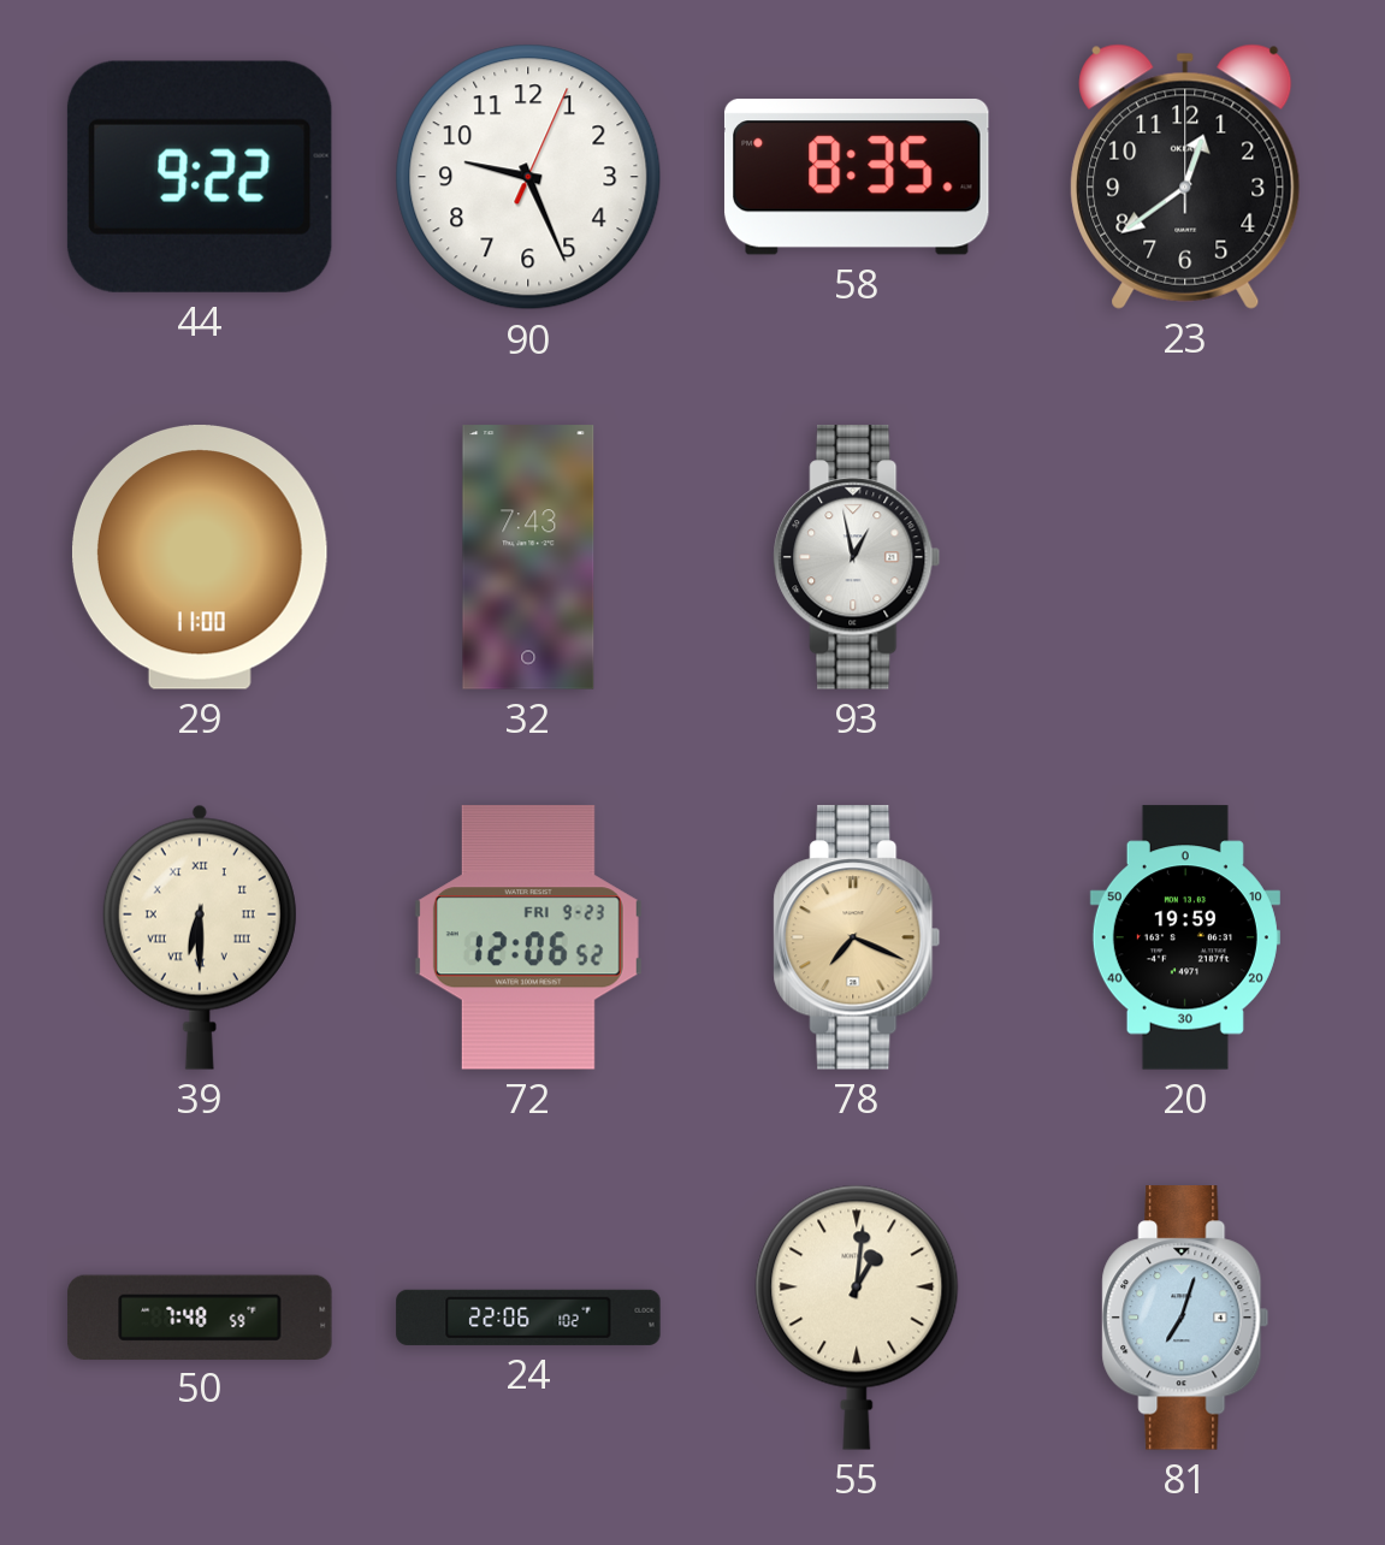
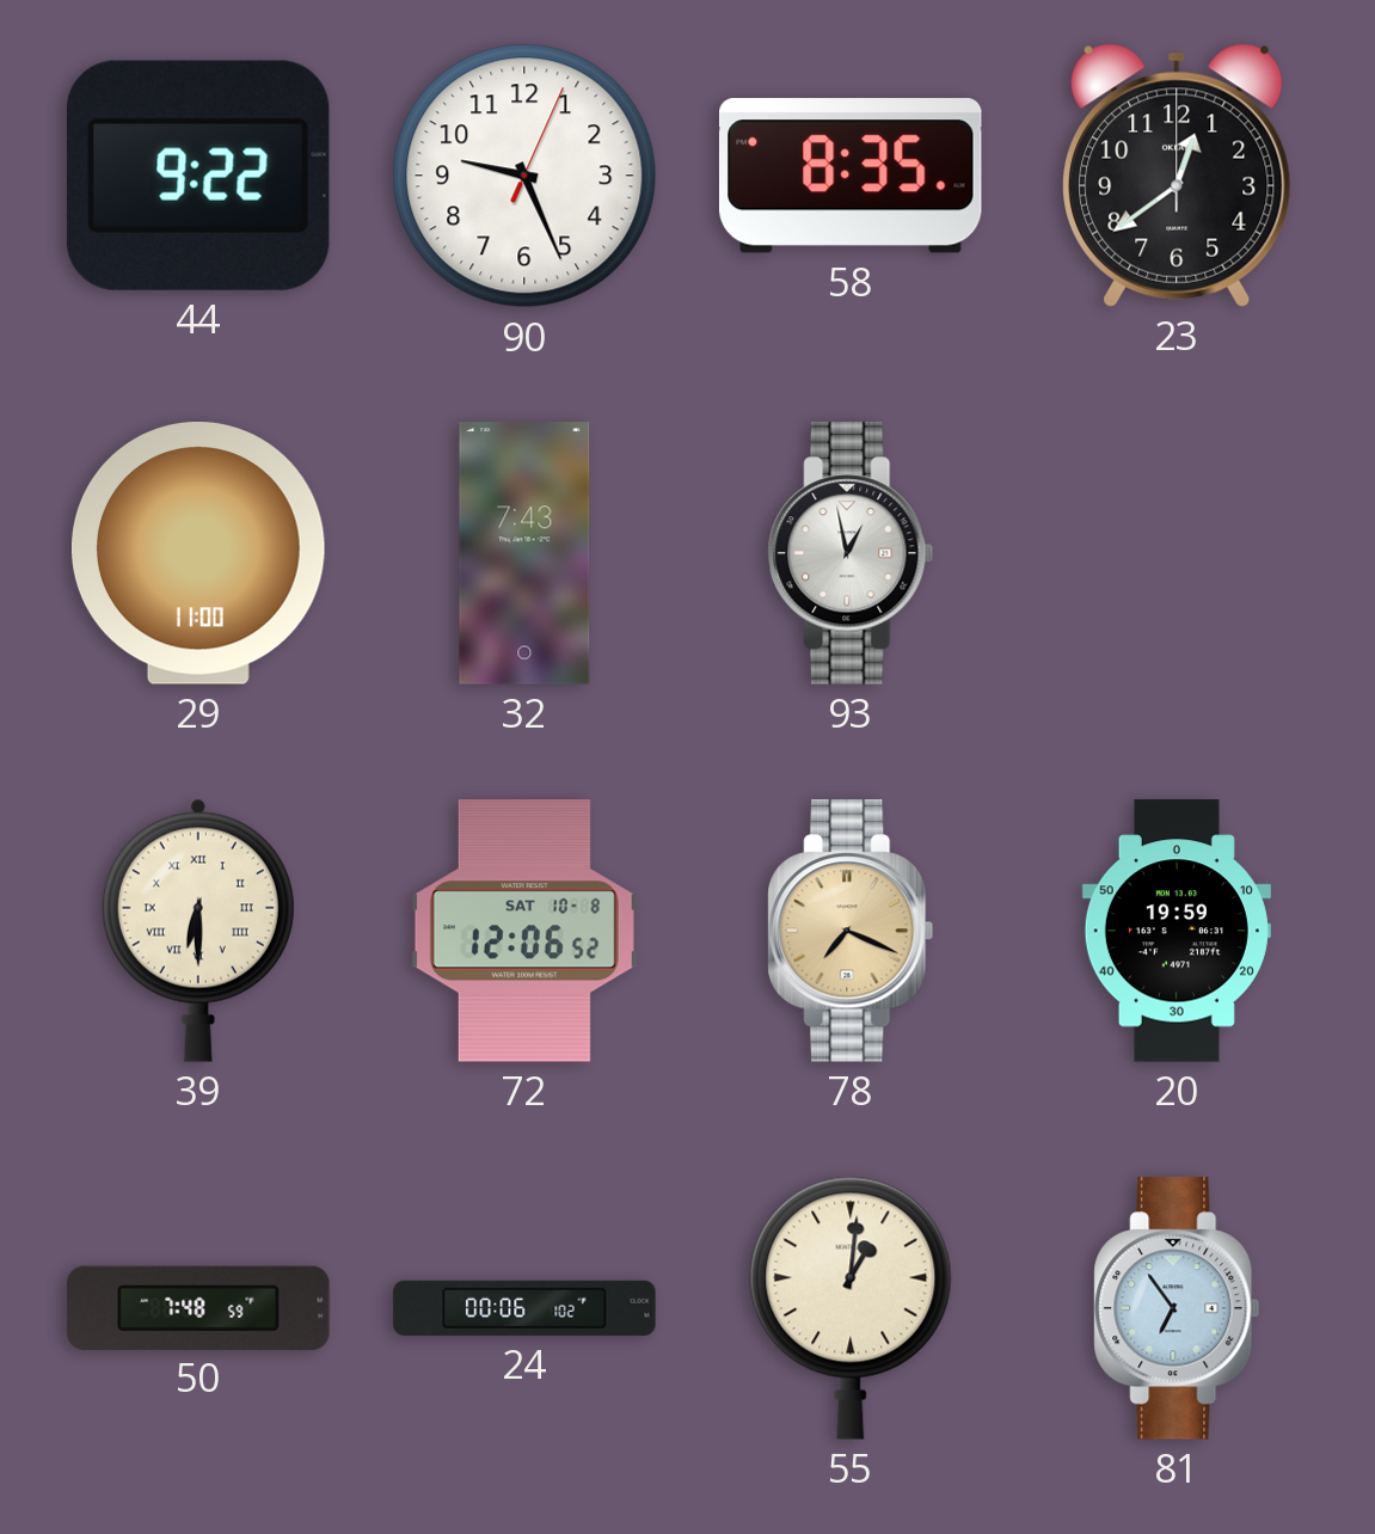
72 date: FRI 9-23 -> SAT 10-8 (524, 931)
24: 22:06 -> 00:06 (524, 1308)
81: 7:03 -> 6:54 (1177, 1308)
